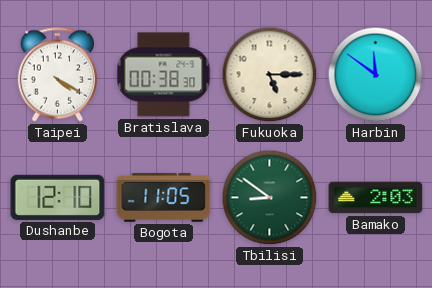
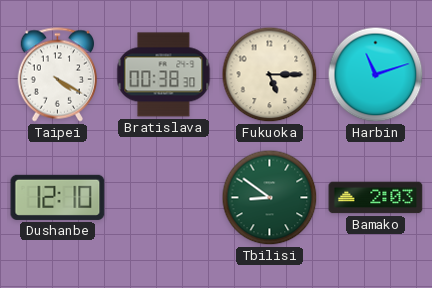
Harbin: 11:51 -> 11:12 (376, 75)
Bogota: 11:05 -> none (164, 198)
